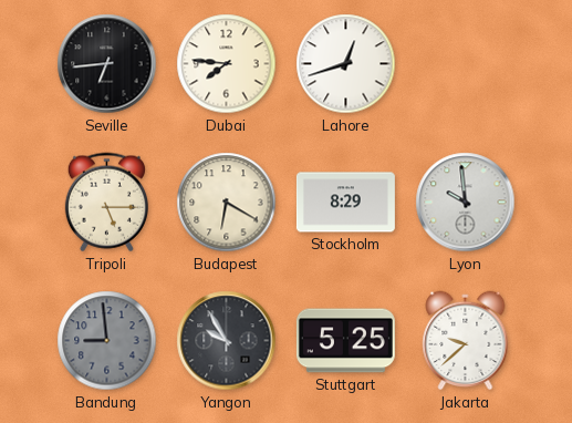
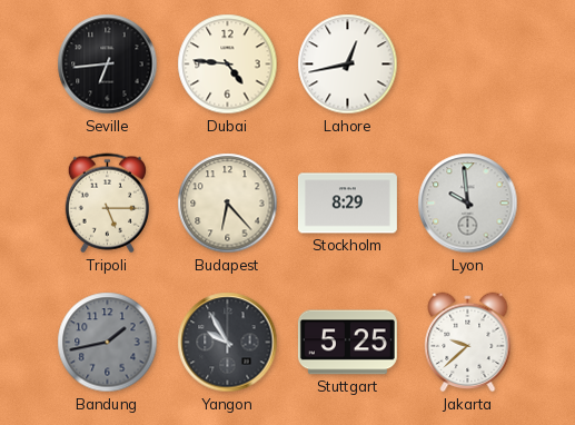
Dubai: 7:46 -> 4:46 (228, 65)
Lahore: 12:42 -> 12:43 (348, 65)
Budapest: 6:20 -> 6:23 (228, 204)
Bandung: 8:59 -> 1:43 (108, 343)
